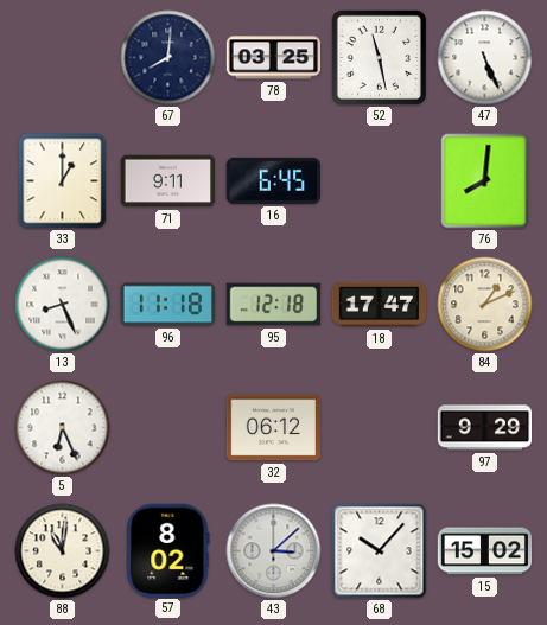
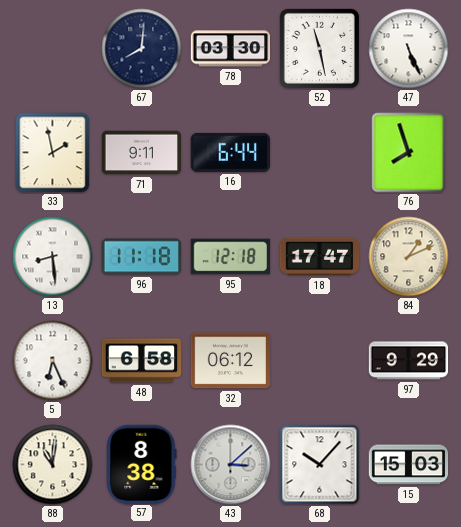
78: 03:25 -> 03:30 (231, 49)
33: 1:00 -> 1:58 (53, 153)
16: 6:45 -> 6:44 (230, 152)
76: 8:01 -> 7:57 (409, 153)
13: 8:26 -> 8:29 (53, 257)
48: none -> 6:58 (142, 361)
57: 8:02 -> 8:38 (142, 464)
15: 15:02 -> 15:03 (409, 465)
